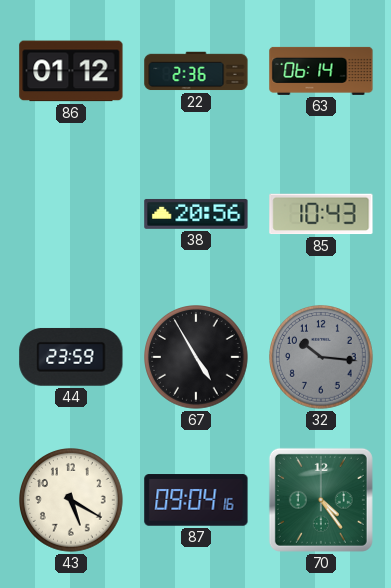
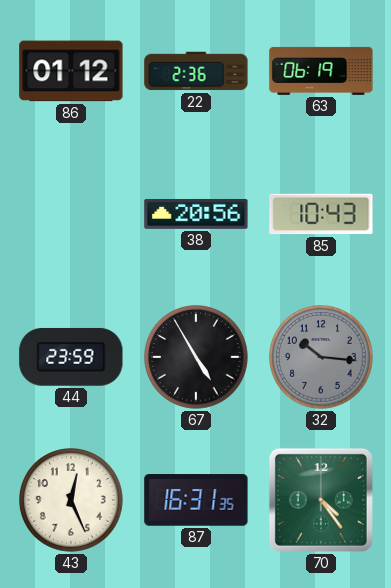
63: 06:14 -> 06:19 (321, 71)
43: 5:20 -> 12:26 (72, 501)
87: 09:04 -> 16:31 (196, 500)
